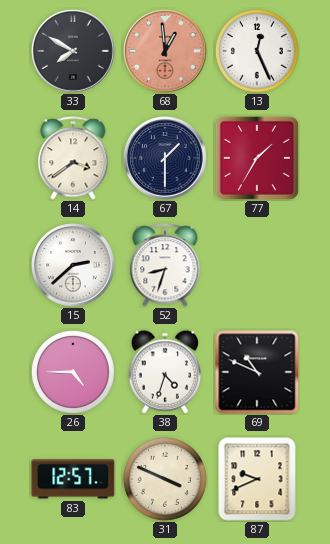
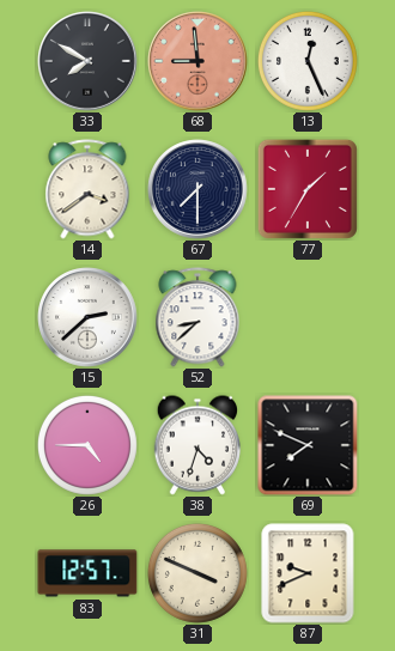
68: 12:59 -> 8:59 (197, 61)
67: 1:30 -> 7:30 (197, 189)
52: 8:33 -> 8:38 (197, 317)
69: 10:49 -> 7:49 (308, 445)
